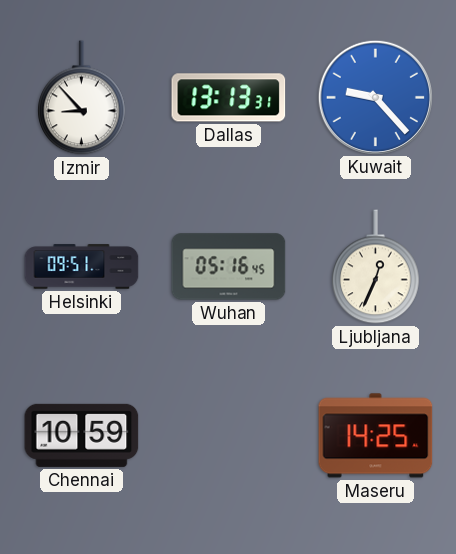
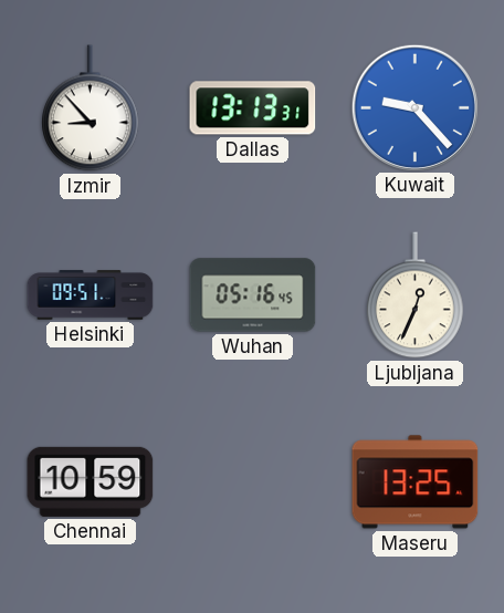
Maseru: 14:25 -> 13:25 (416, 482)
